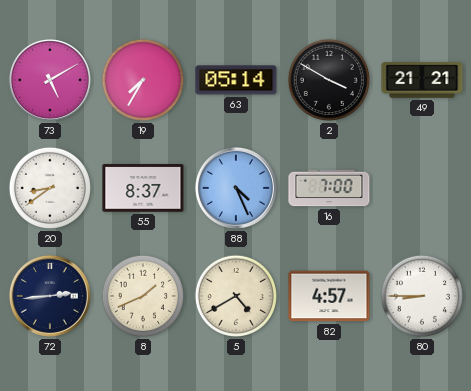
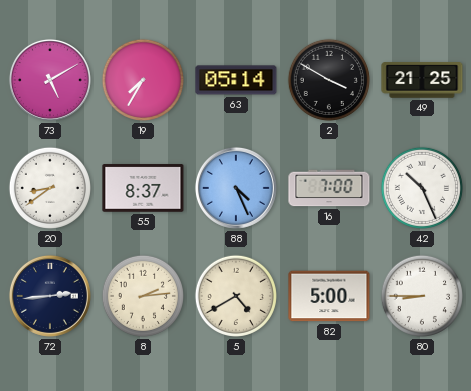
49: 21:21 -> 21:25 (422, 80)
42: none -> 10:26 (422, 188)
8: 1:41 -> 2:14 (143, 296)
82: 4:57 -> 5:00 (329, 296)
